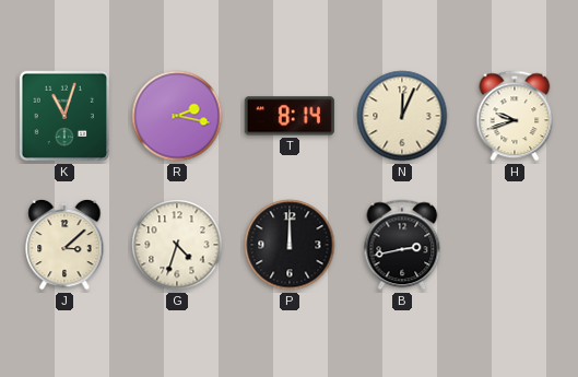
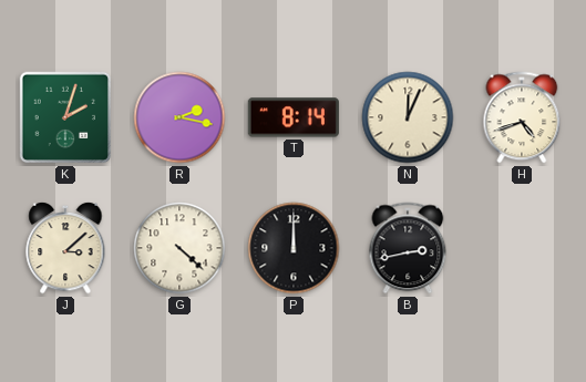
K: 11:03 -> 2:03 (65, 117)
H: 9:42 -> 4:42 (522, 117)
G: 4:33 -> 4:22 (179, 248)
